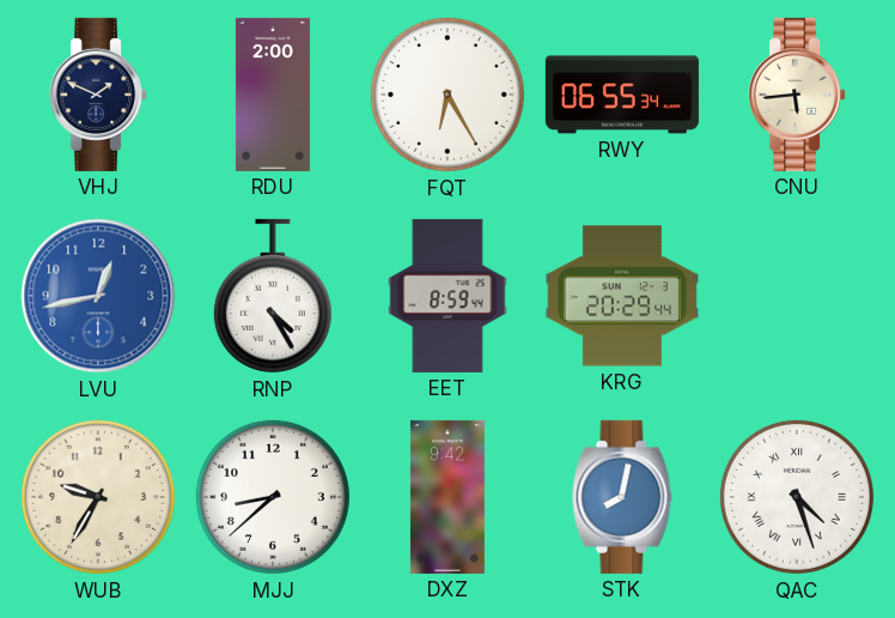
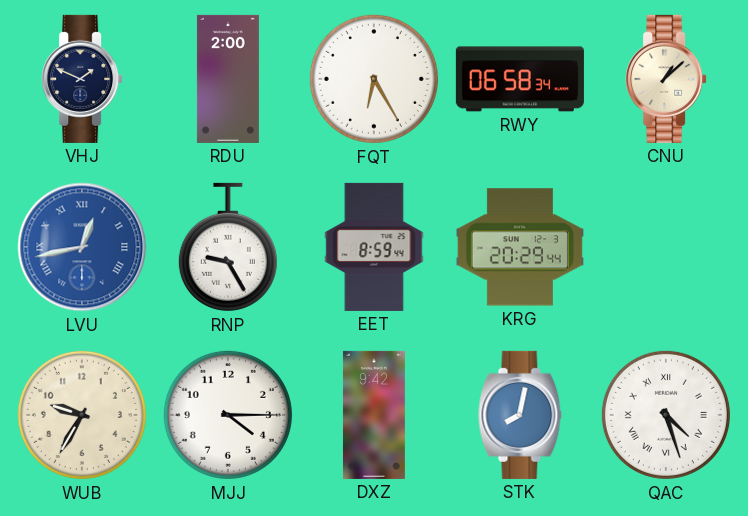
RWY: 06:55 -> 06:58 (520, 79)
CNU: 5:44 -> 1:08 (666, 79)
LVU numerals: Arabic -> Roman (82, 247)
RNP: 4:25 -> 9:25 (228, 247)
MJJ: 8:38 -> 4:15 (228, 415)
